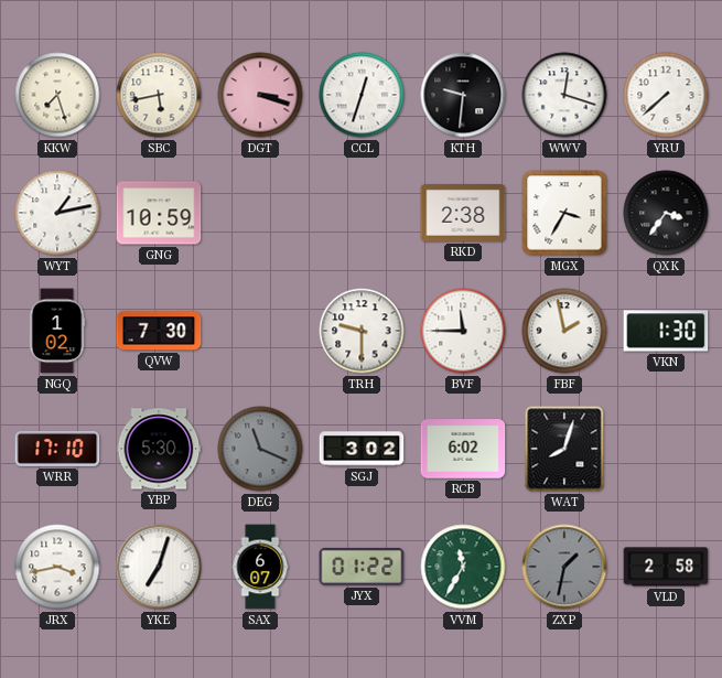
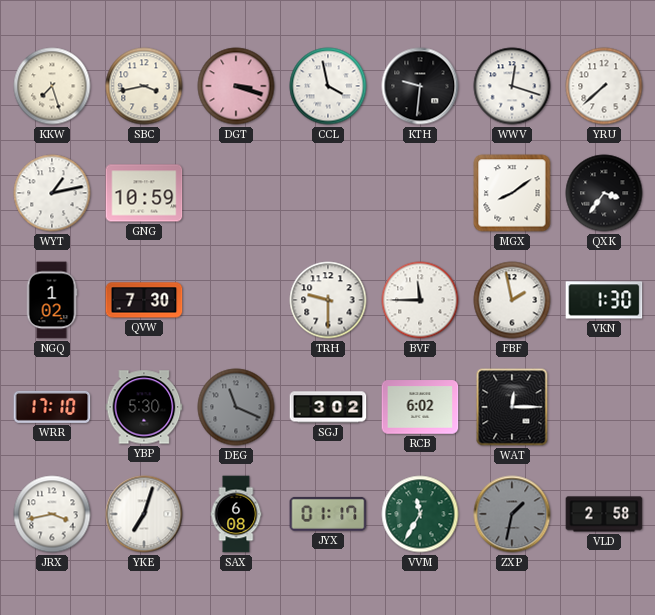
SBC: 5:43 -> 3:43 (144, 86)
CCL: 12:33 -> 3:58 (328, 86)
RKD: 2:38 -> none (463, 214)
MGX: 3:35 -> 8:09 (512, 193)
WAT: 8:03 -> 12:15 (512, 407)
SAX: 6:07 -> 6:08 (236, 514)
JYX: 01:22 -> 01:17 (328, 514)
